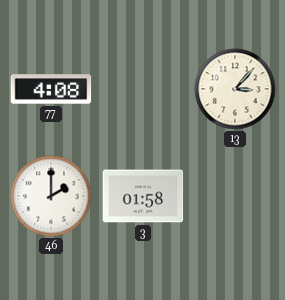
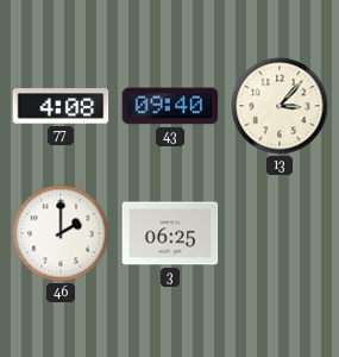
43: none -> 09:40 (170, 106)
3: 01:58 -> 06:25 (170, 233)
